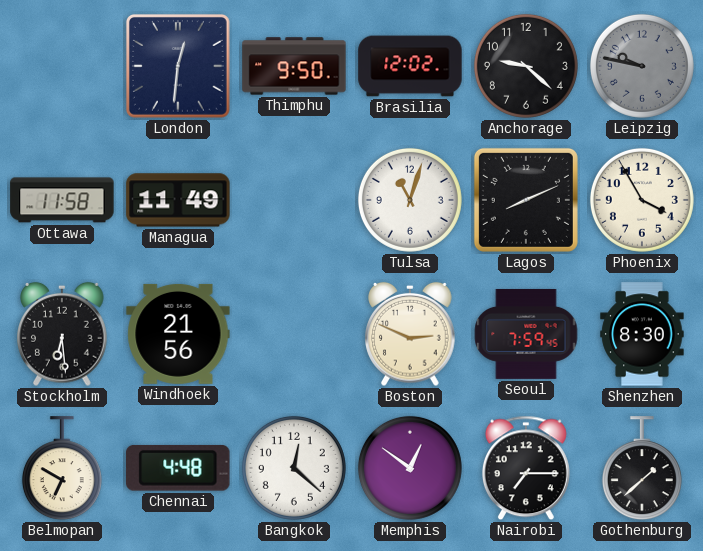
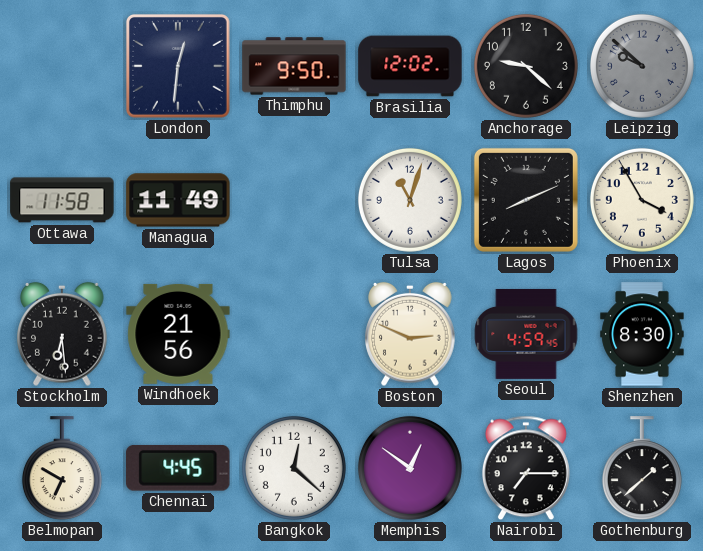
Leipzig: 9:47 -> 9:52 (642, 66)
Seoul: 7:59 -> 4:59 (526, 334)
Chennai: 4:48 -> 4:45 (178, 468)
